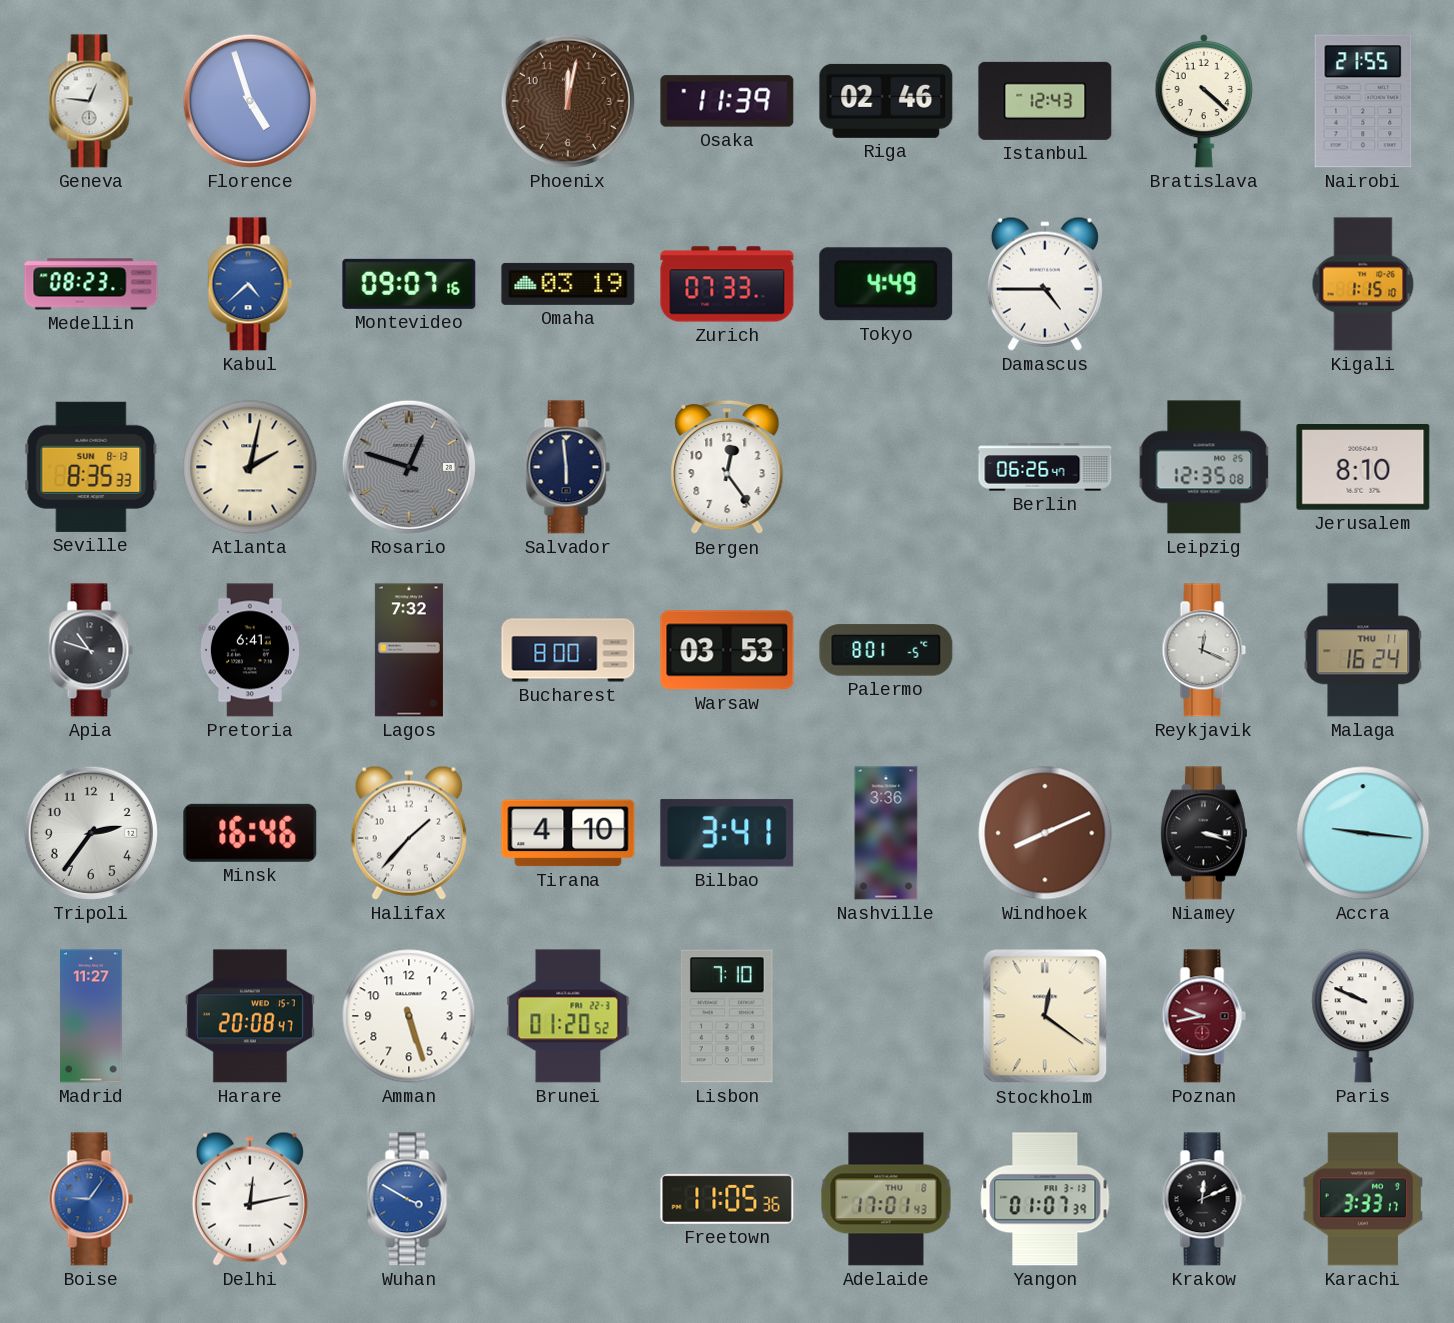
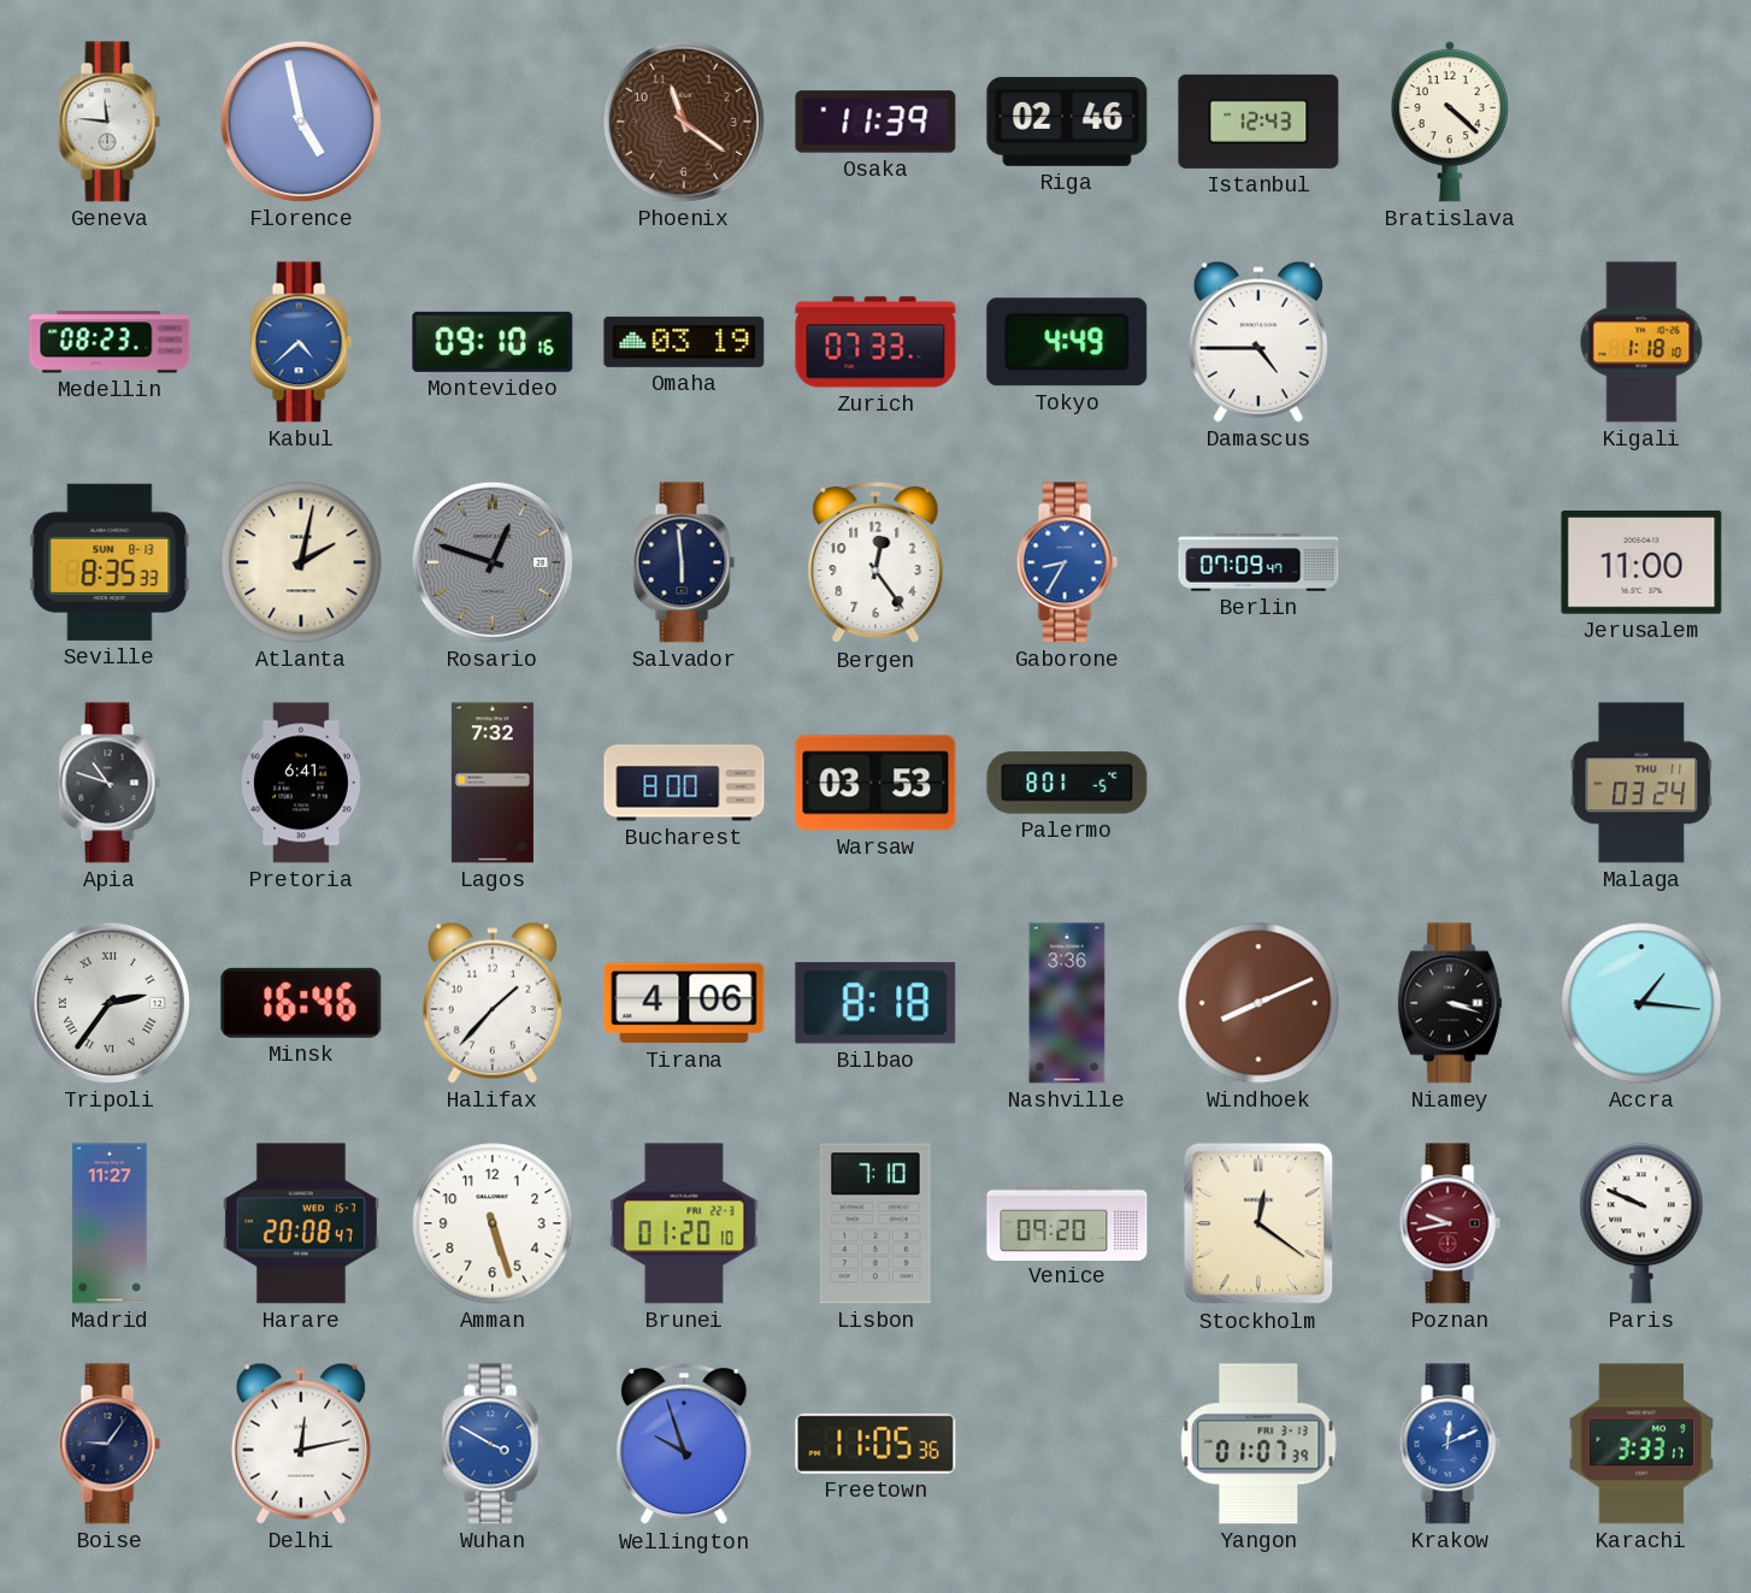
Geneva: 12:46 -> 11:46 (110, 122)
Florence: 4:57 -> 4:58 (301, 122)
Phoenix: 12:02 -> 11:21 (684, 122)
Nairobi: 21:55 -> none (1363, 101)
Montevideo: 09:07 -> 09:10 (493, 342)
Kigali: 1:15 -> 1:18 (1641, 342)
Gaborone: none -> 8:35 (1067, 562)
Berlin: 06:26 -> 07:09 (1258, 562)
Leipzig: 12:35 -> none (1204, 467)
Jerusalem: 8:10 -> 11:00 (1641, 564)
Reykjavik: 12:19 -> none (1204, 650)
Malaga: 16:24 -> 03:24 (1641, 783)
Tripoli numerals: Arabic -> Roman (110, 1003)
Tirana: 4:10 -> 4:06 (684, 1003)
Bilbao: 3:41 -> 8:18 (875, 1003)
Accra: 9:16 -> 1:16 (1641, 1003)
Brunei: 01:20:52 -> 01:20:10 (684, 1223)
Venice: none -> 09:20 (1067, 1222)
Boise dial: blue -> navy (110, 1444)
Wellington: none -> 9:57 (684, 1444)
Adelaide: 17:01 -> none (886, 1199)
Krakow dial: black -> blue (1450, 1444)
